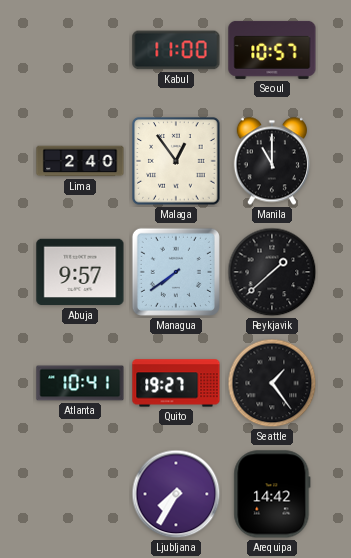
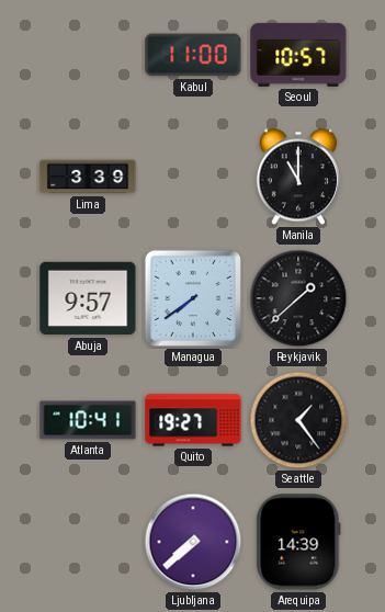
Lima: 2:40 -> 3:39 (88, 177)
Malaga: 12:54 -> none (176, 161)
Ljubljana: 7:35 -> 7:38 (193, 542)
Arequipa: 14:42 -> 14:39 (298, 542)
